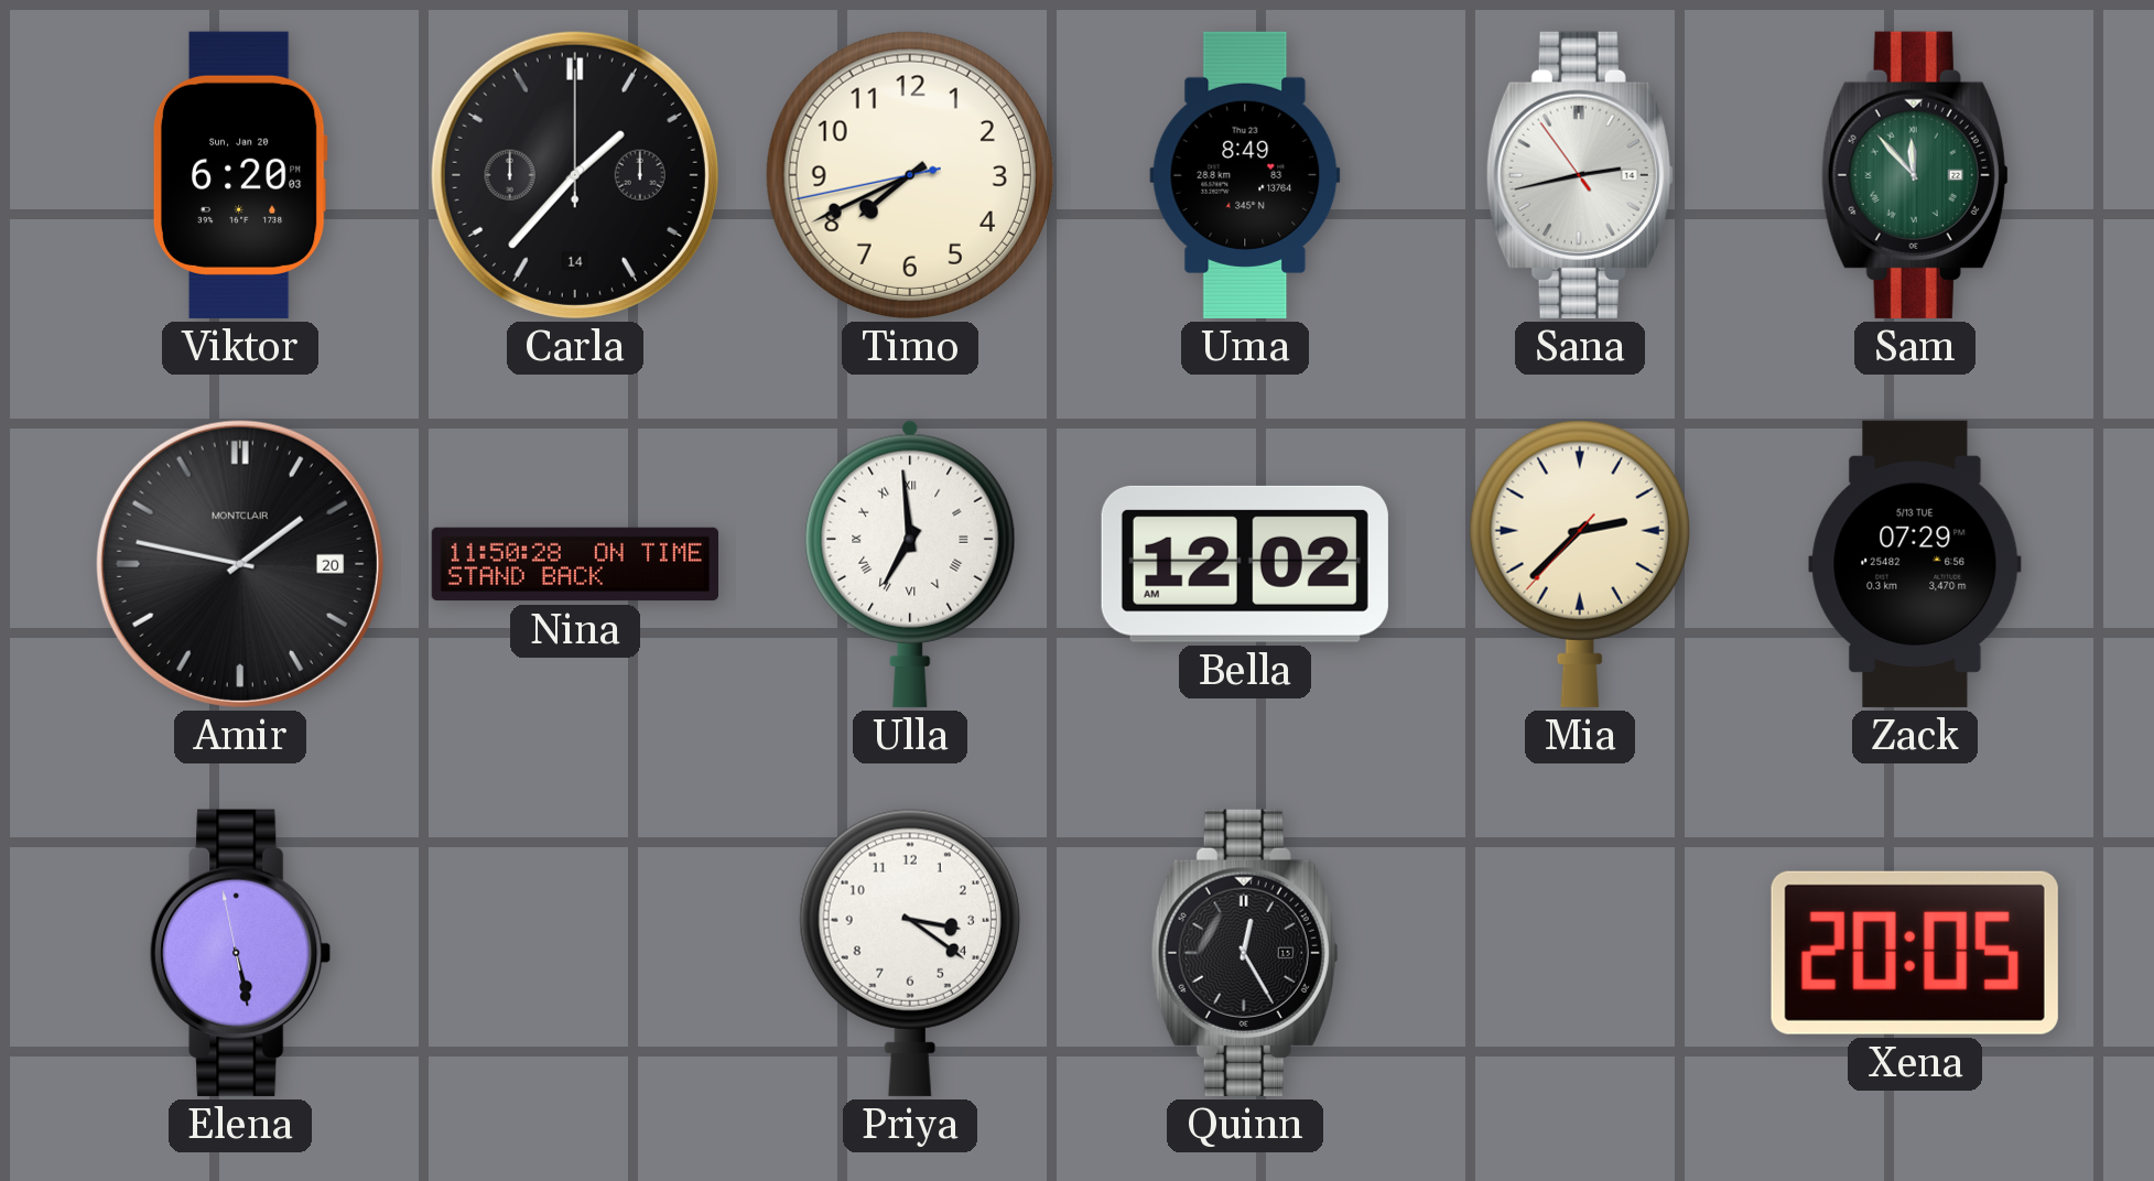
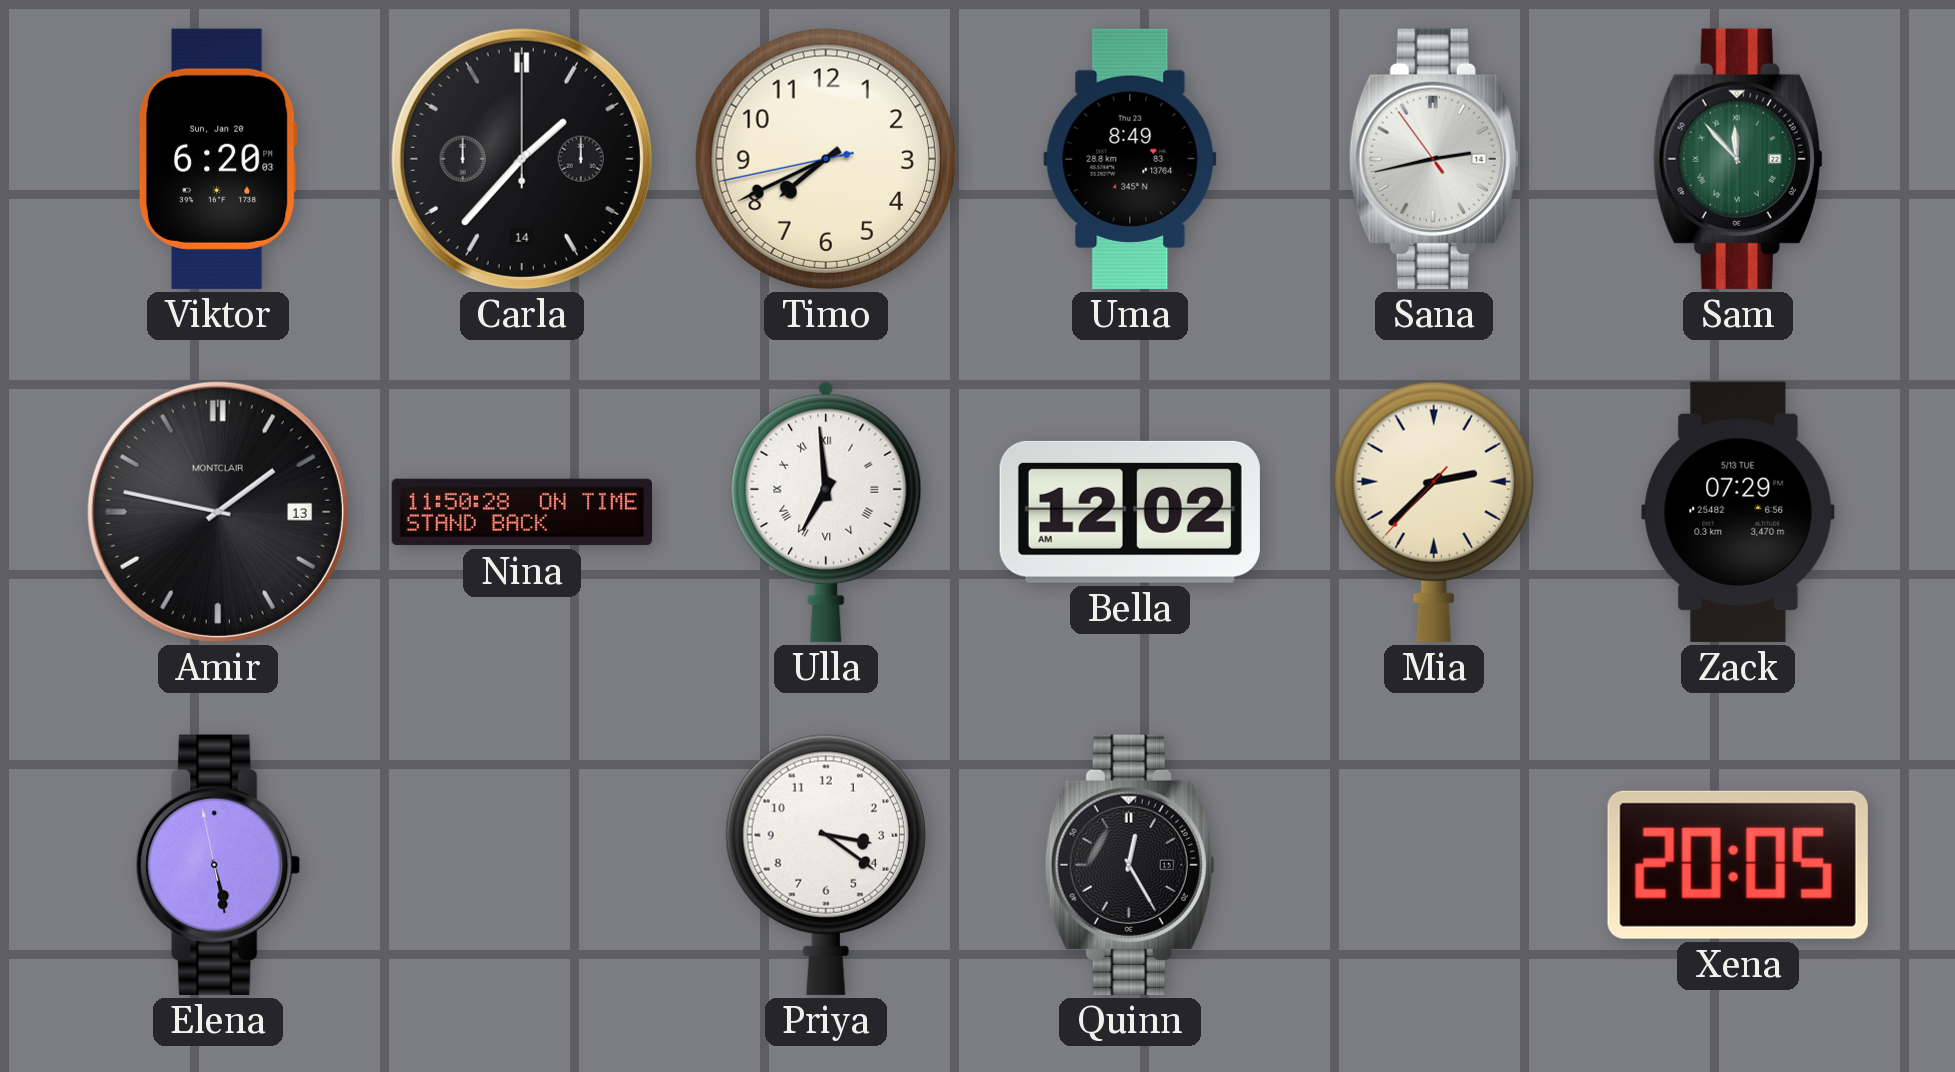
Amir date: 20 -> 13 (218, 512)
